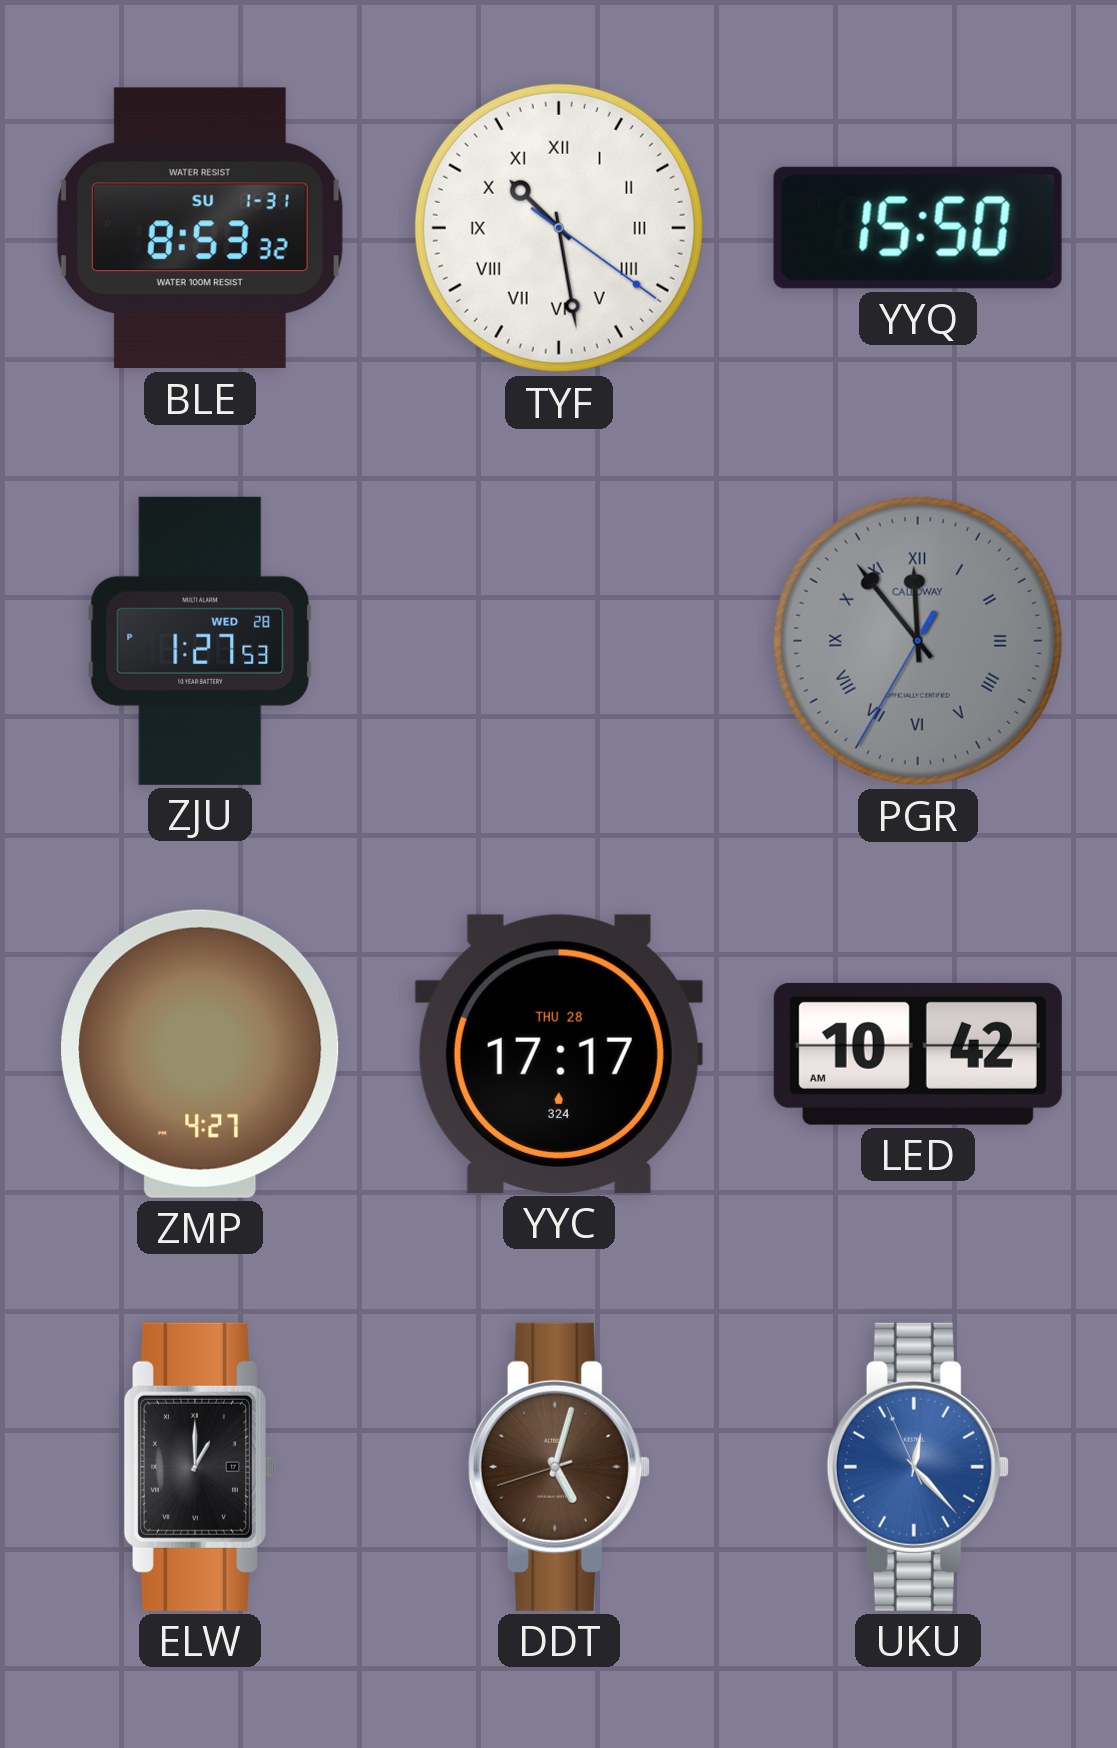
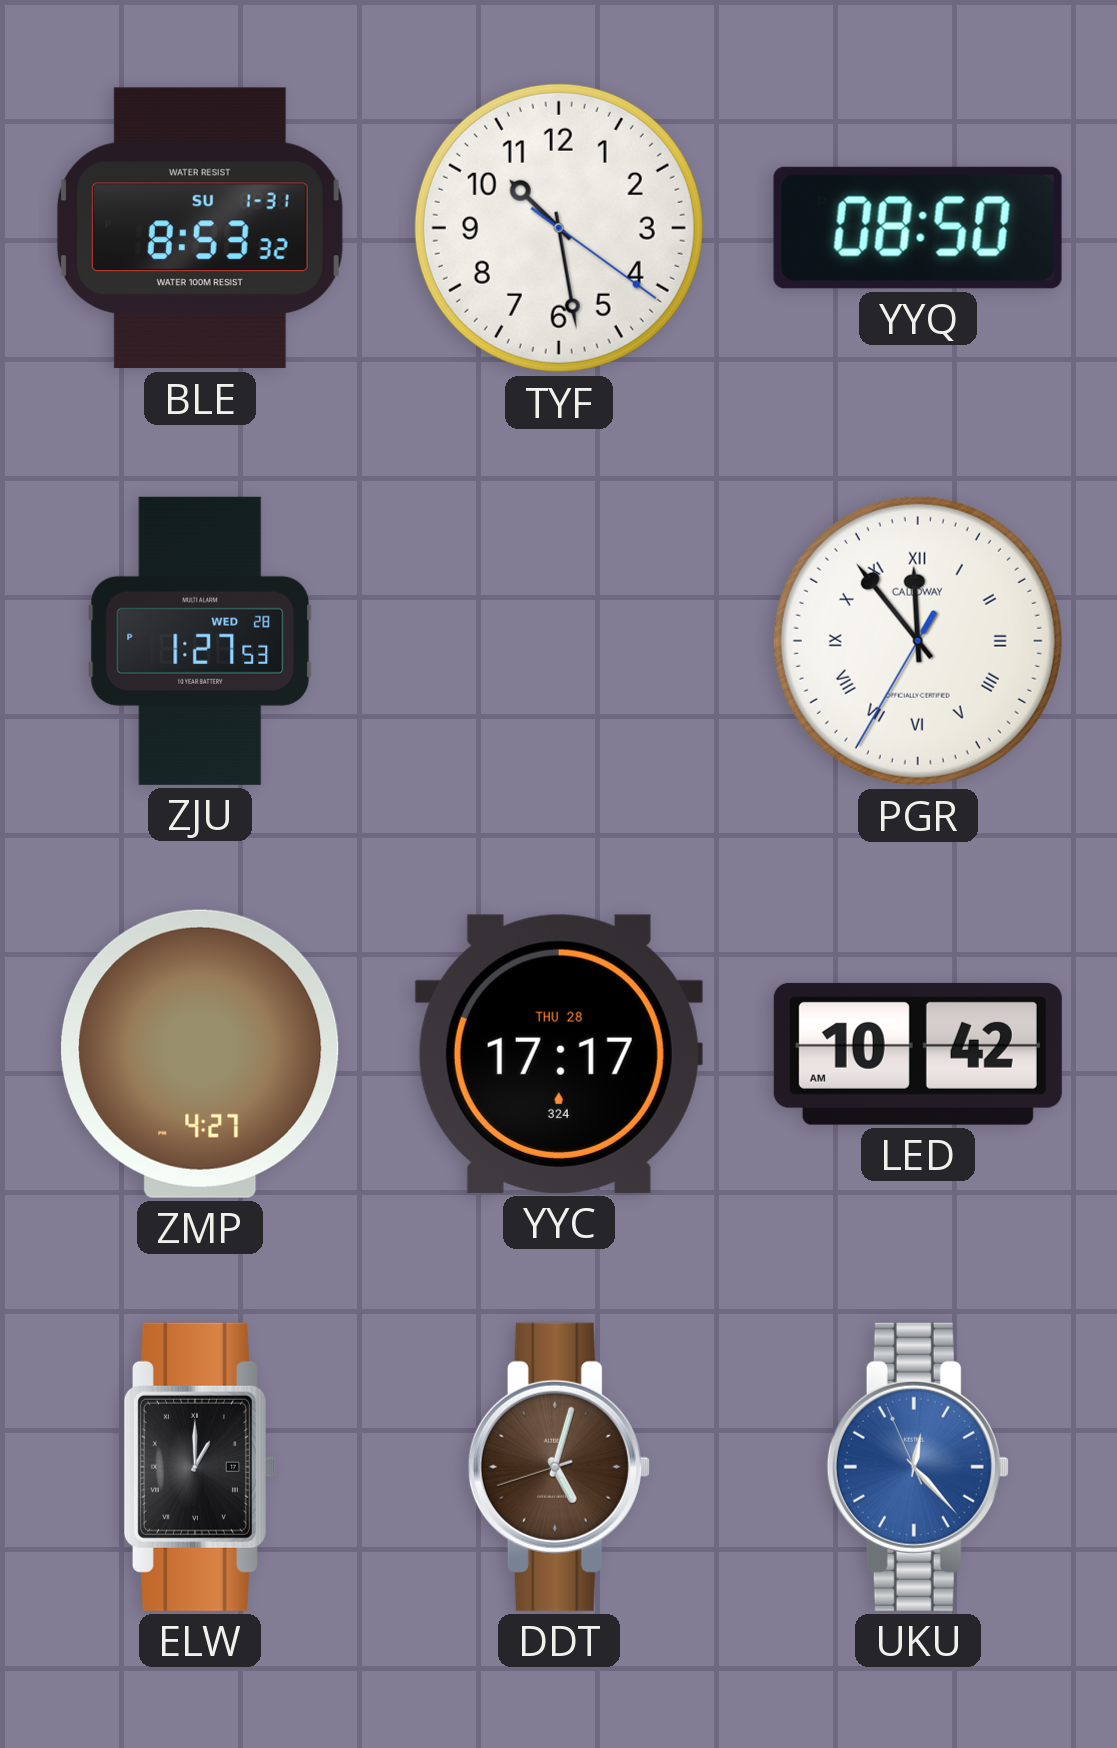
TYF numerals: Roman -> Arabic (559, 228)
YYQ: 15:50 -> 08:50 (918, 228)
PGR dial: grey -> white (918, 641)
